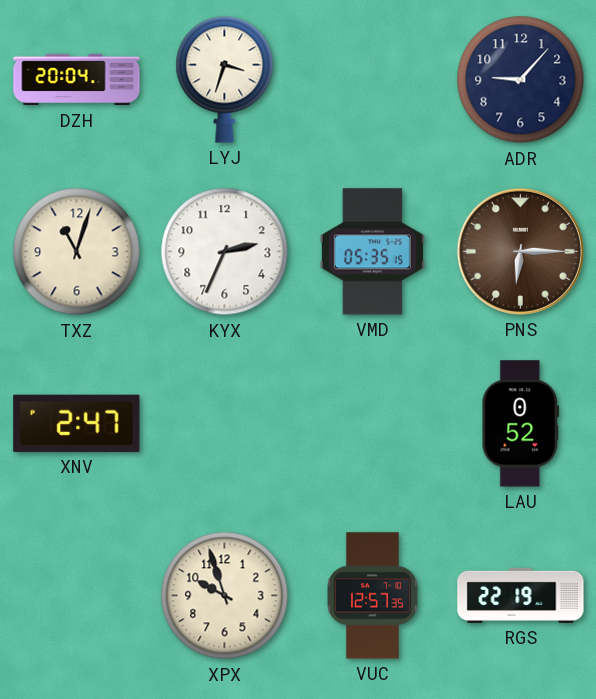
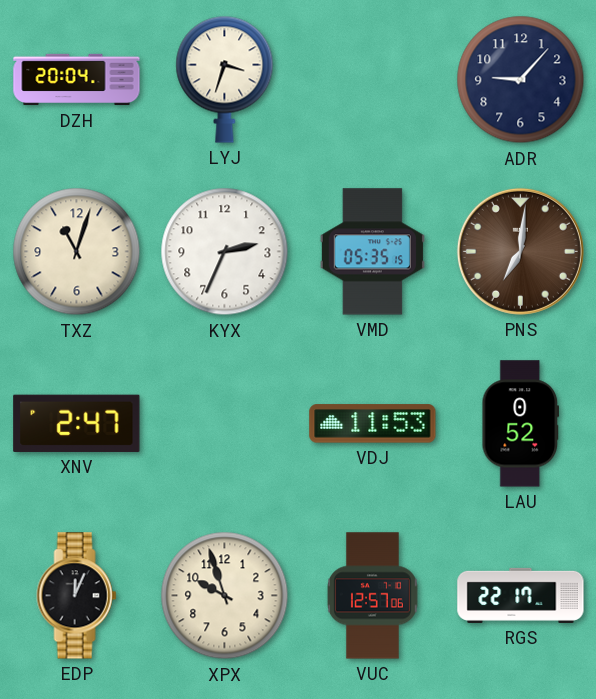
PNS: 6:15 -> 7:01 (520, 251)
VDJ: none -> 11:53 (373, 424)
EDP: none -> 12:04 (77, 596)
VUC: 12:57:35 -> 12:57:06 (372, 596)
RGS: 22:19 -> 22:17 (521, 595)
